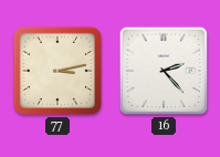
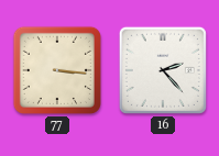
77: 3:13 -> 3:16 (57, 70)
